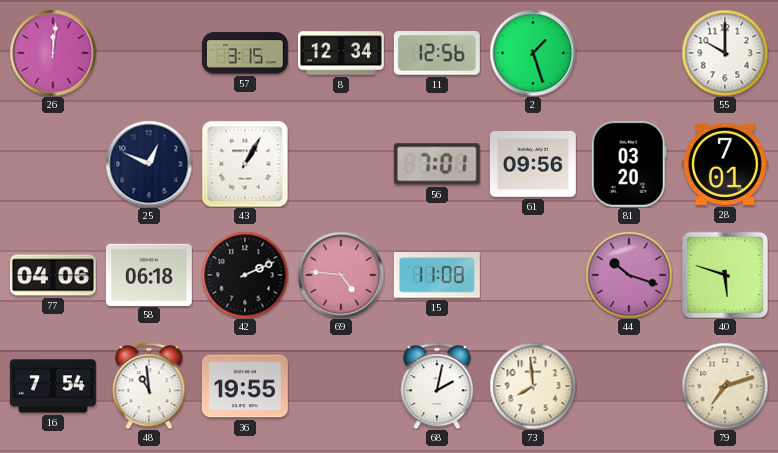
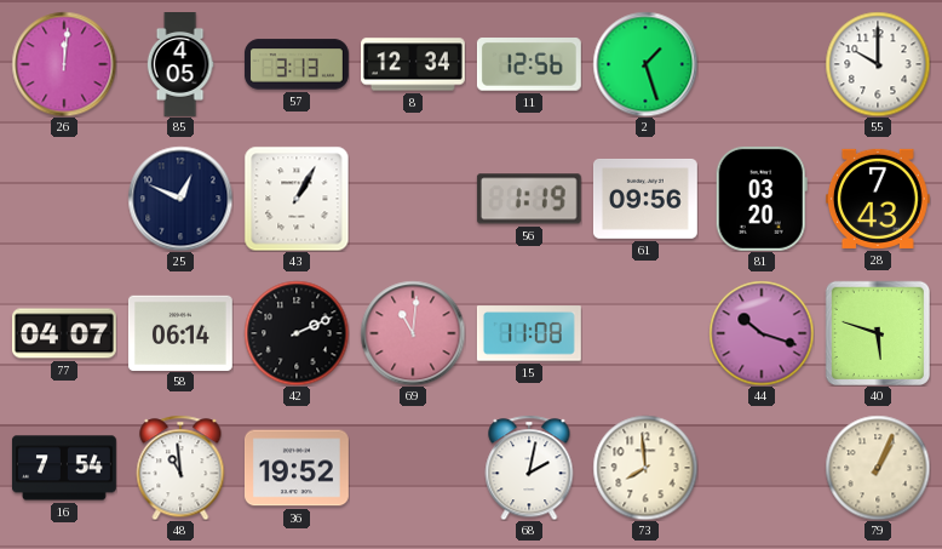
85: none -> 4:05 (180, 65)
57: 3:15 -> 3:13 (297, 64)
56: 7:01 -> 1:19 (529, 199)
28: 7:01 -> 7:43 (878, 199)
77: 04:06 -> 04:07 (64, 333)
58: 06:18 -> 06:14 (180, 332)
69: 4:46 -> 11:01 (413, 333)
36: 19:55 -> 19:52 (297, 468)
79: 7:12 -> 1:04 (878, 468)
